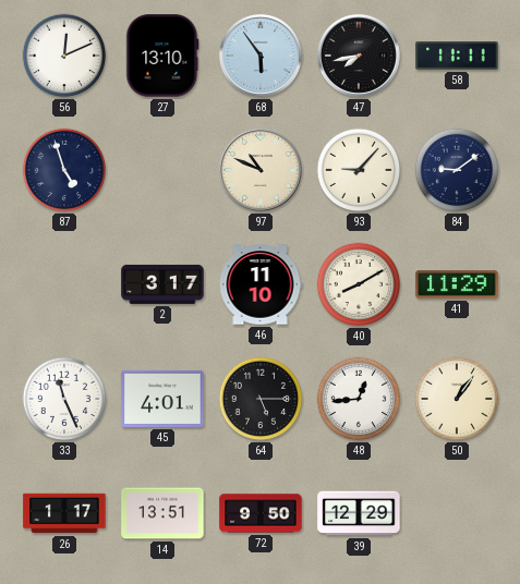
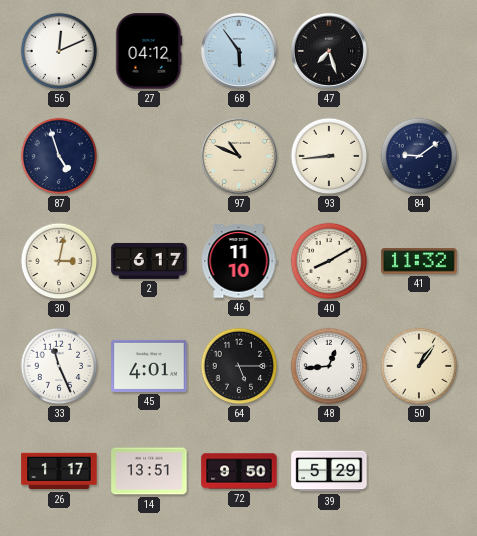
27: 13:10 -> 04:12 (149, 51)
47: 7:43 -> 7:27 (329, 51)
58: 11:11 -> none (457, 56)
93: 9:07 -> 8:44 (329, 156)
30: none -> 3:02 (59, 261)
2: 3:17 -> 6:17 (149, 261)
41: 11:29 -> 11:32 (419, 261)
39: 12:29 -> 5:29 (329, 471)
